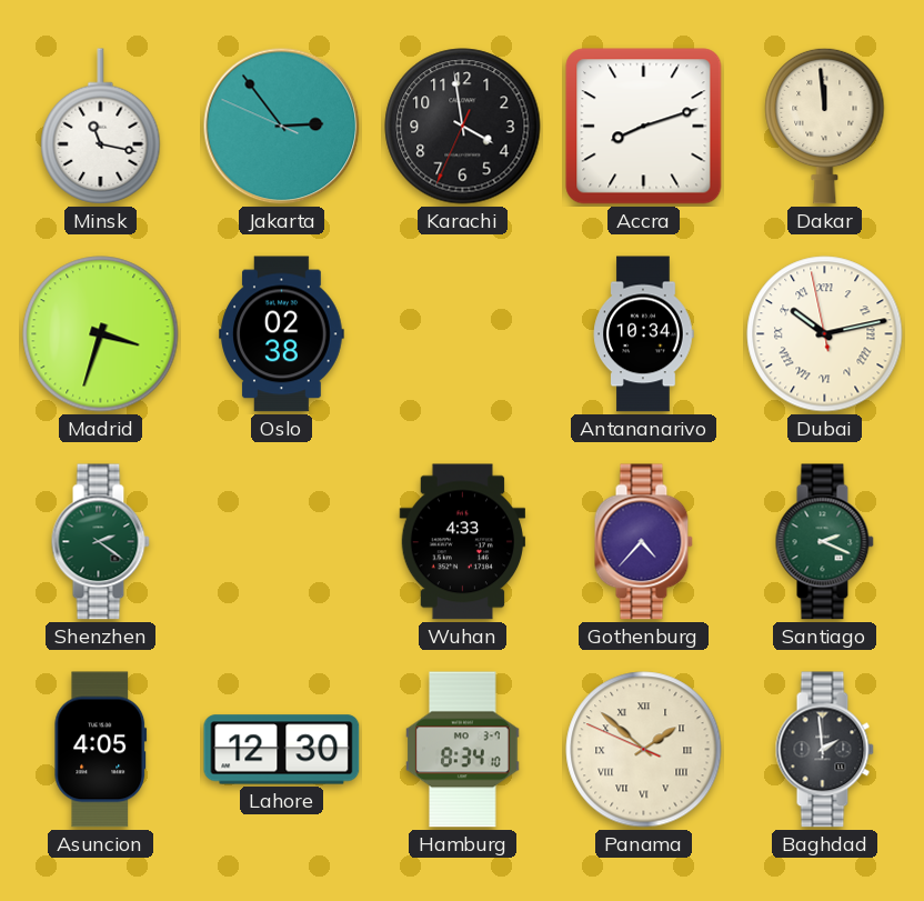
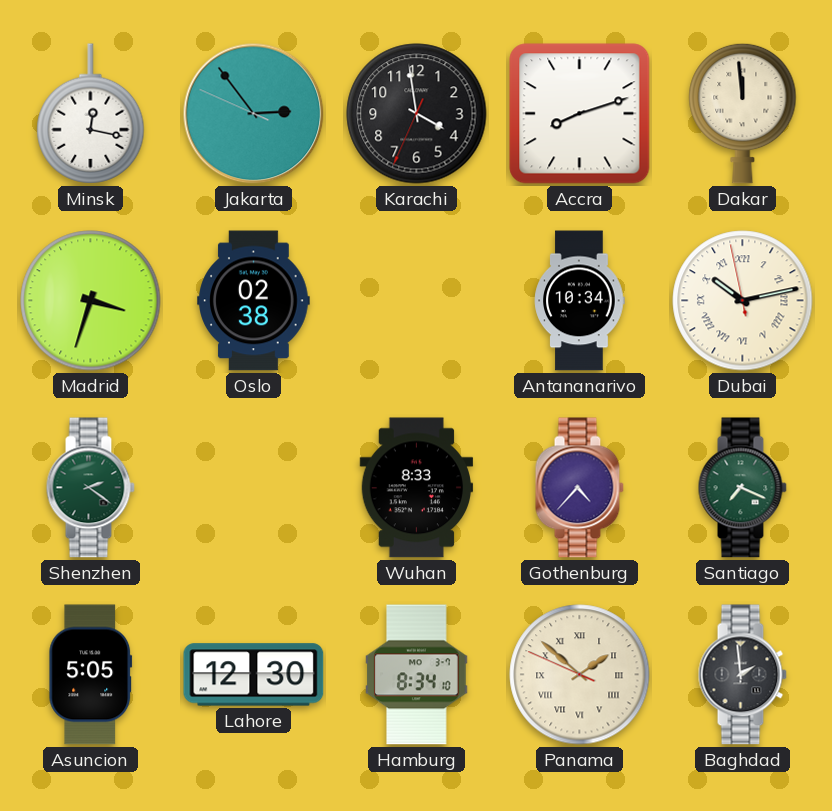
Minsk: 11:17 -> 12:17 (91, 114)
Wuhan: 4:33 -> 8:33 (417, 488)
Santiago: 2:19 -> 7:19 (742, 488)
Asuncion: 4:05 -> 5:05 (91, 675)
